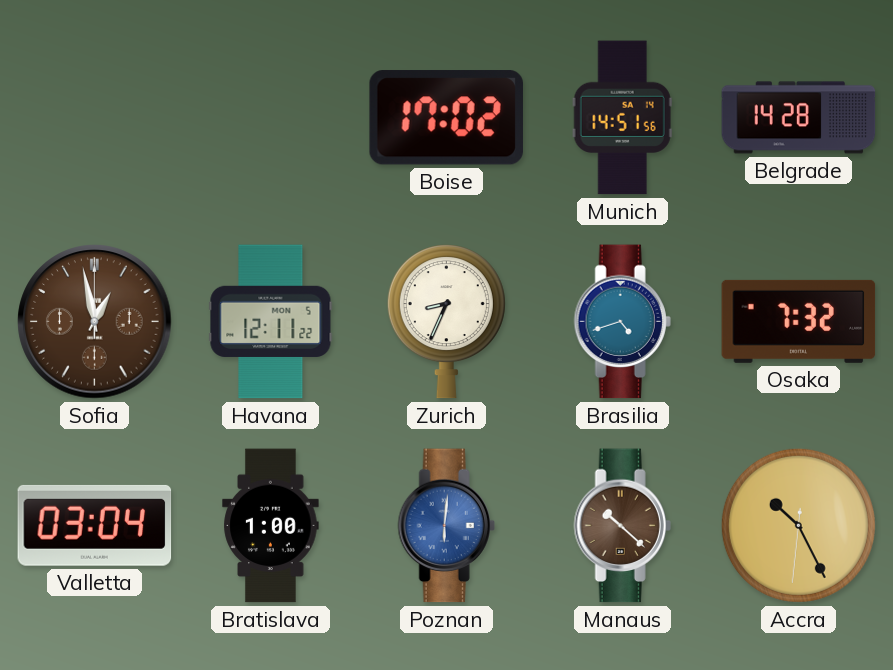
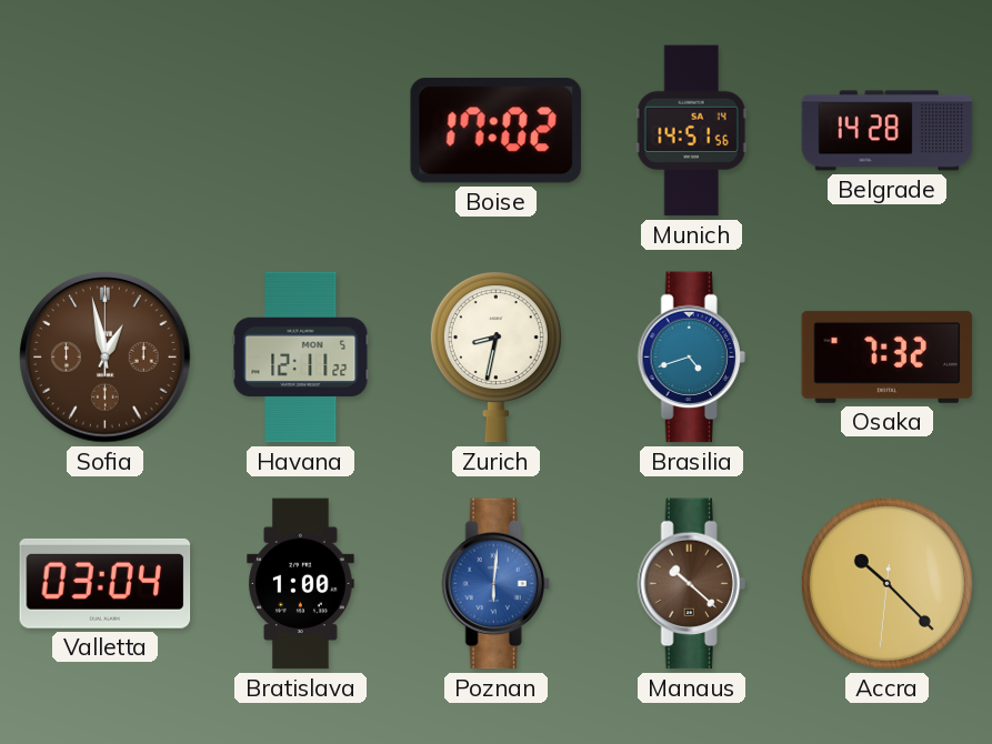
Zurich: 8:34 -> 8:32 (495, 358)
Accra: 10:25 -> 10:22 (886, 583)
